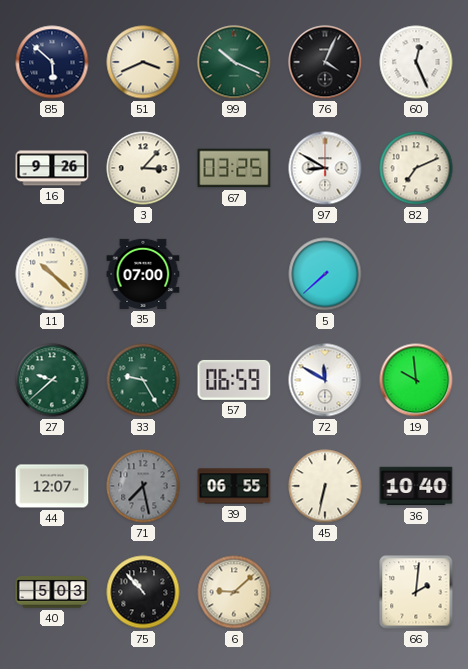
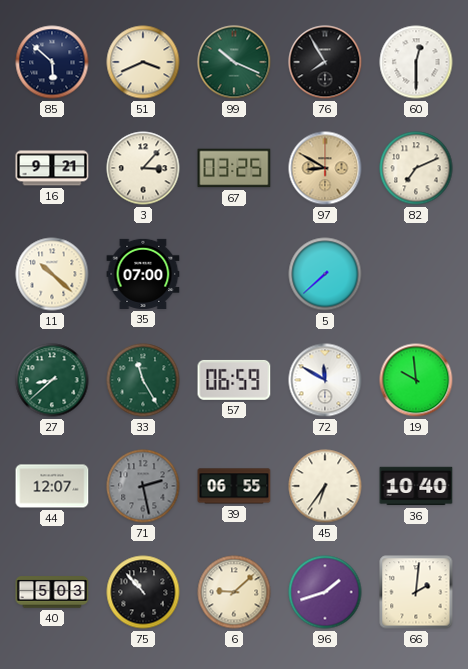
76: 4:04 -> 7:55 (325, 62)
60: 12:26 -> 12:30 (416, 62)
16: 9:26 -> 9:21 (52, 168)
97 dial: white -> champagne (325, 168)
27: 9:38 -> 8:38 (52, 380)
33: 9:25 -> 11:25 (143, 380)
71: 7:28 -> 2:28 (143, 486)
45: 6:32 -> 6:36 (325, 486)
96: none -> 1:42 (325, 592)
